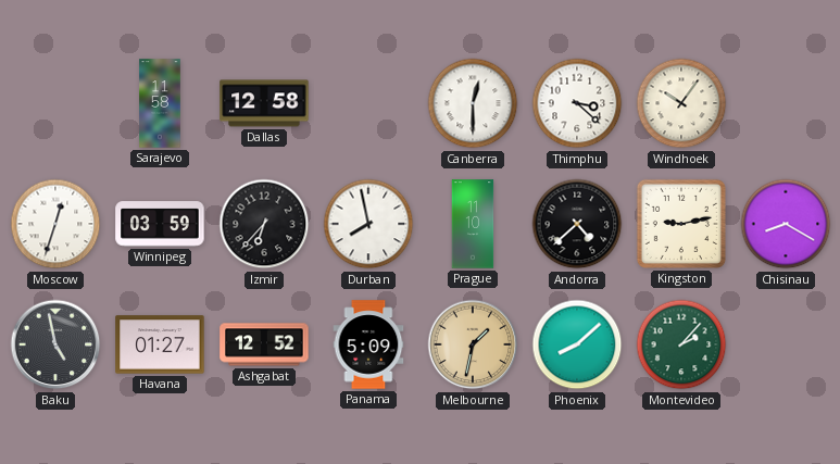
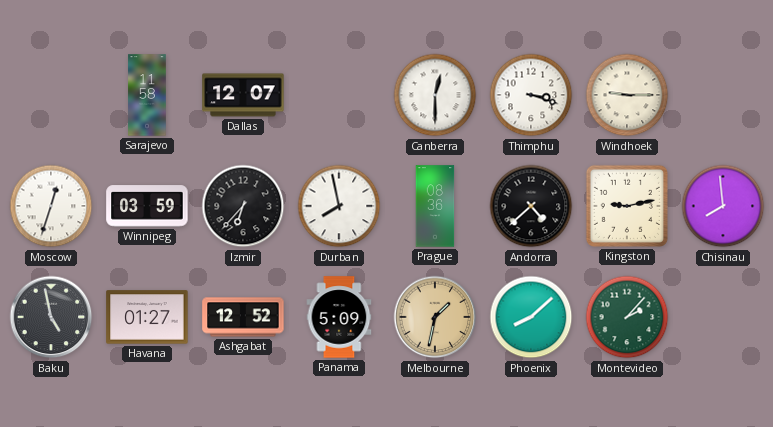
Dallas: 12:58 -> 12:07 (243, 95)
Thimphu: 3:22 -> 3:18 (531, 95)
Windhoek: 10:06 -> 9:15 (627, 95)
Prague: 11:10 -> 08:36 (435, 206)
Chisinau: 8:20 -> 7:59 (723, 206)
